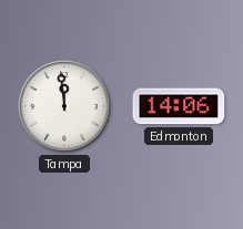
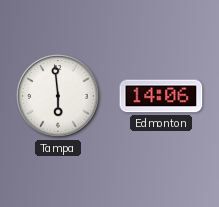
Tampa: 11:59 -> 5:59 (58, 96)
